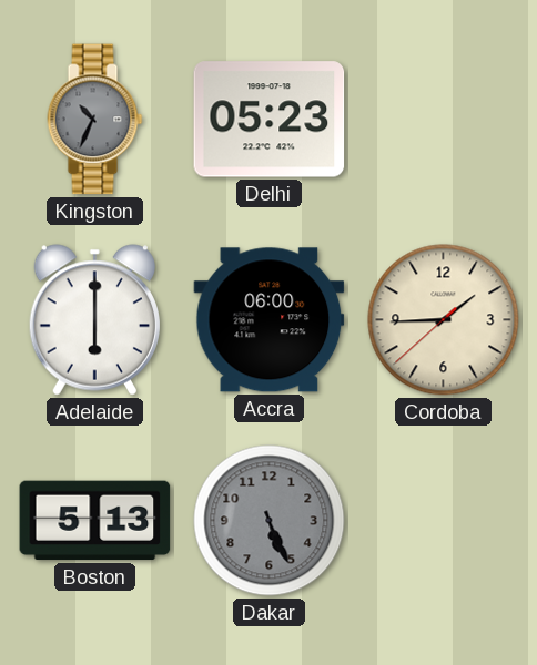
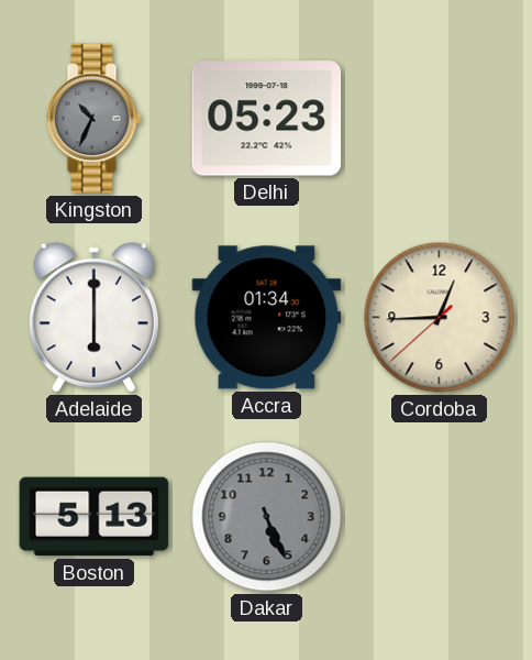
Accra: 06:00 -> 01:34 (267, 318)
Cordoba: 1:44 -> 12:44 (440, 318)
